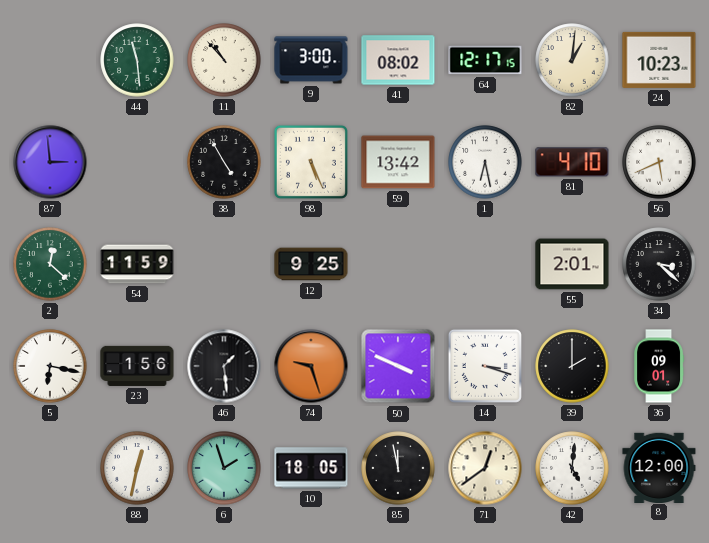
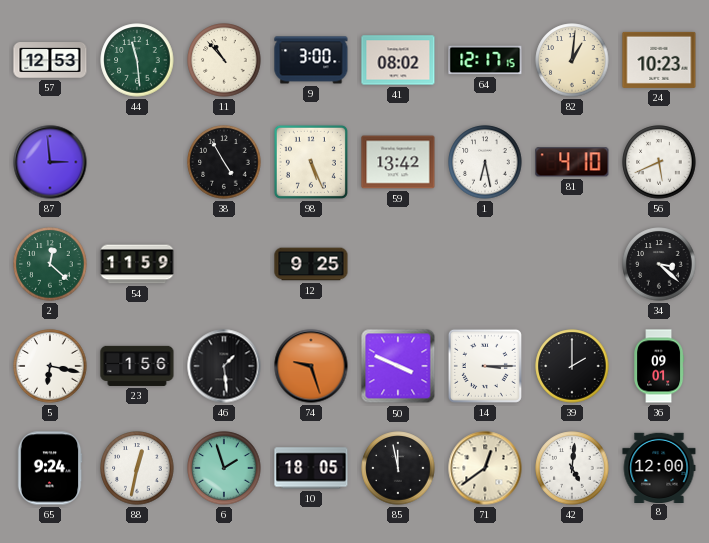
57: none -> 12:53 (50, 61)
55: 2:01 -> none (572, 264)
14: 3:18 -> 3:15 (485, 366)
65: none -> 9:24 (50, 468)
